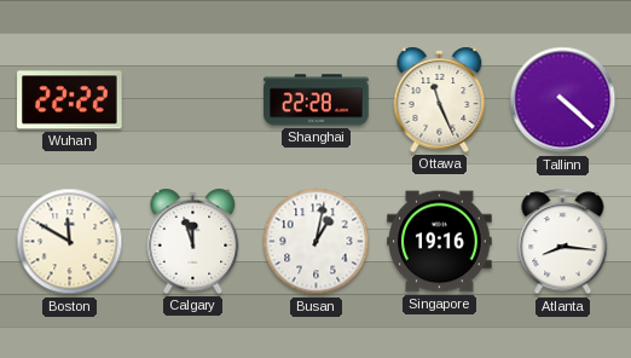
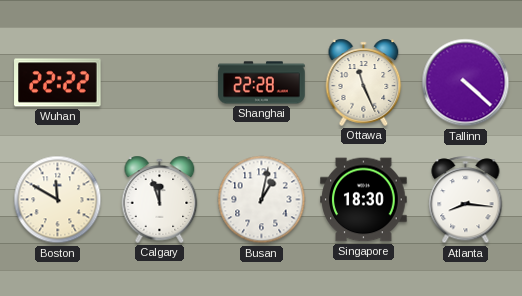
Singapore: 19:16 -> 18:30 (364, 200)
